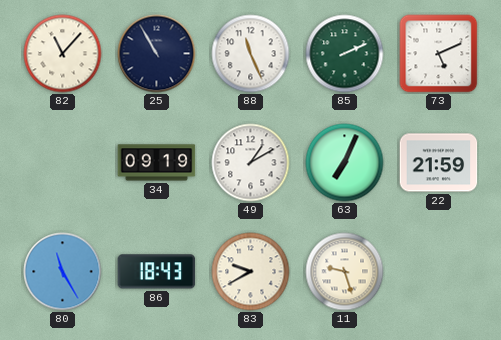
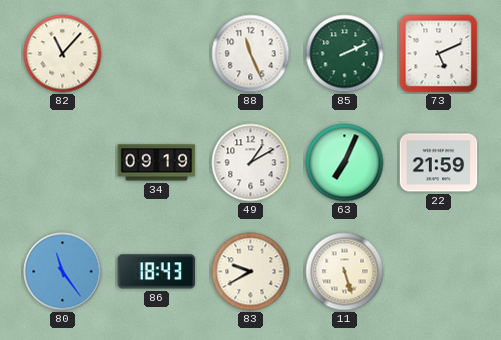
25: 10:55 -> none (157, 54)
80: 11:25 -> 11:24 (63, 272)
11: 9:27 -> 5:27 (345, 272)
